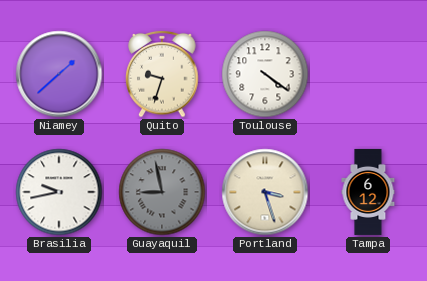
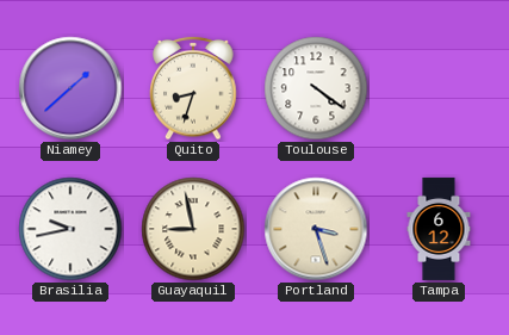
Quito: 9:33 -> 8:33 (193, 88)
Guayaquil dial: grey -> cream (193, 229)
